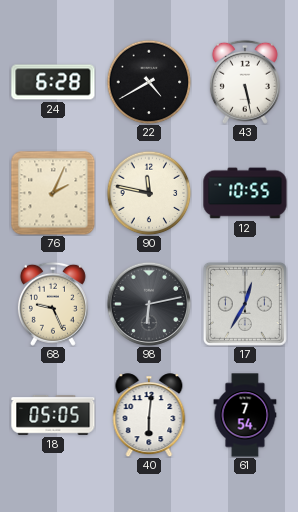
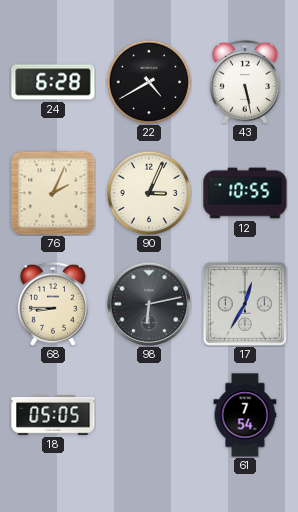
90: 11:47 -> 3:04 (149, 193)
68: 9:26 -> 8:45 (53, 304)
40: 6:01 -> none (149, 415)
